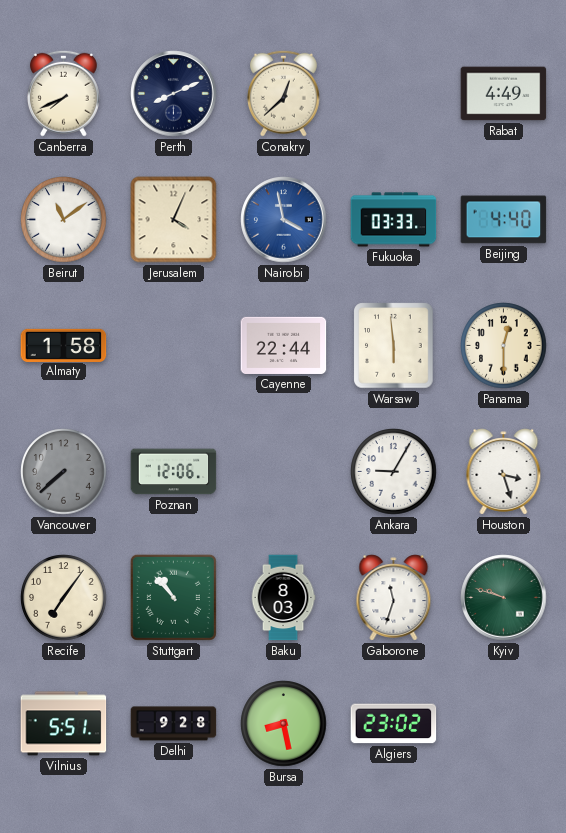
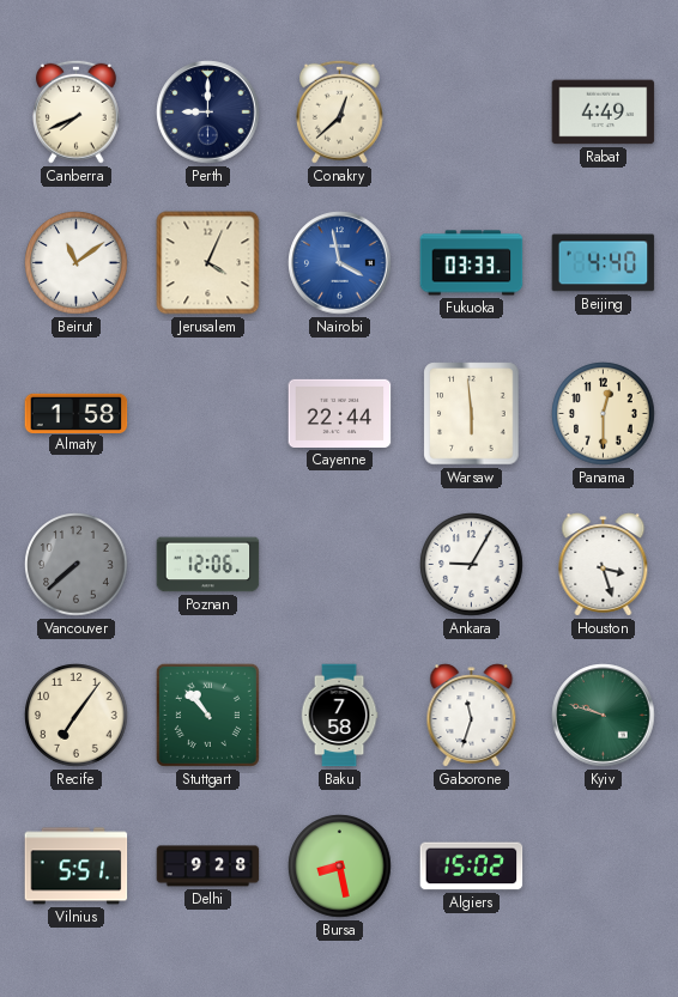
Perth: 8:11 -> 9:00 (208, 113)
Baku: 8:03 -> 7:58 (339, 716)
Algiers: 23:02 -> 15:02 (472, 867)
